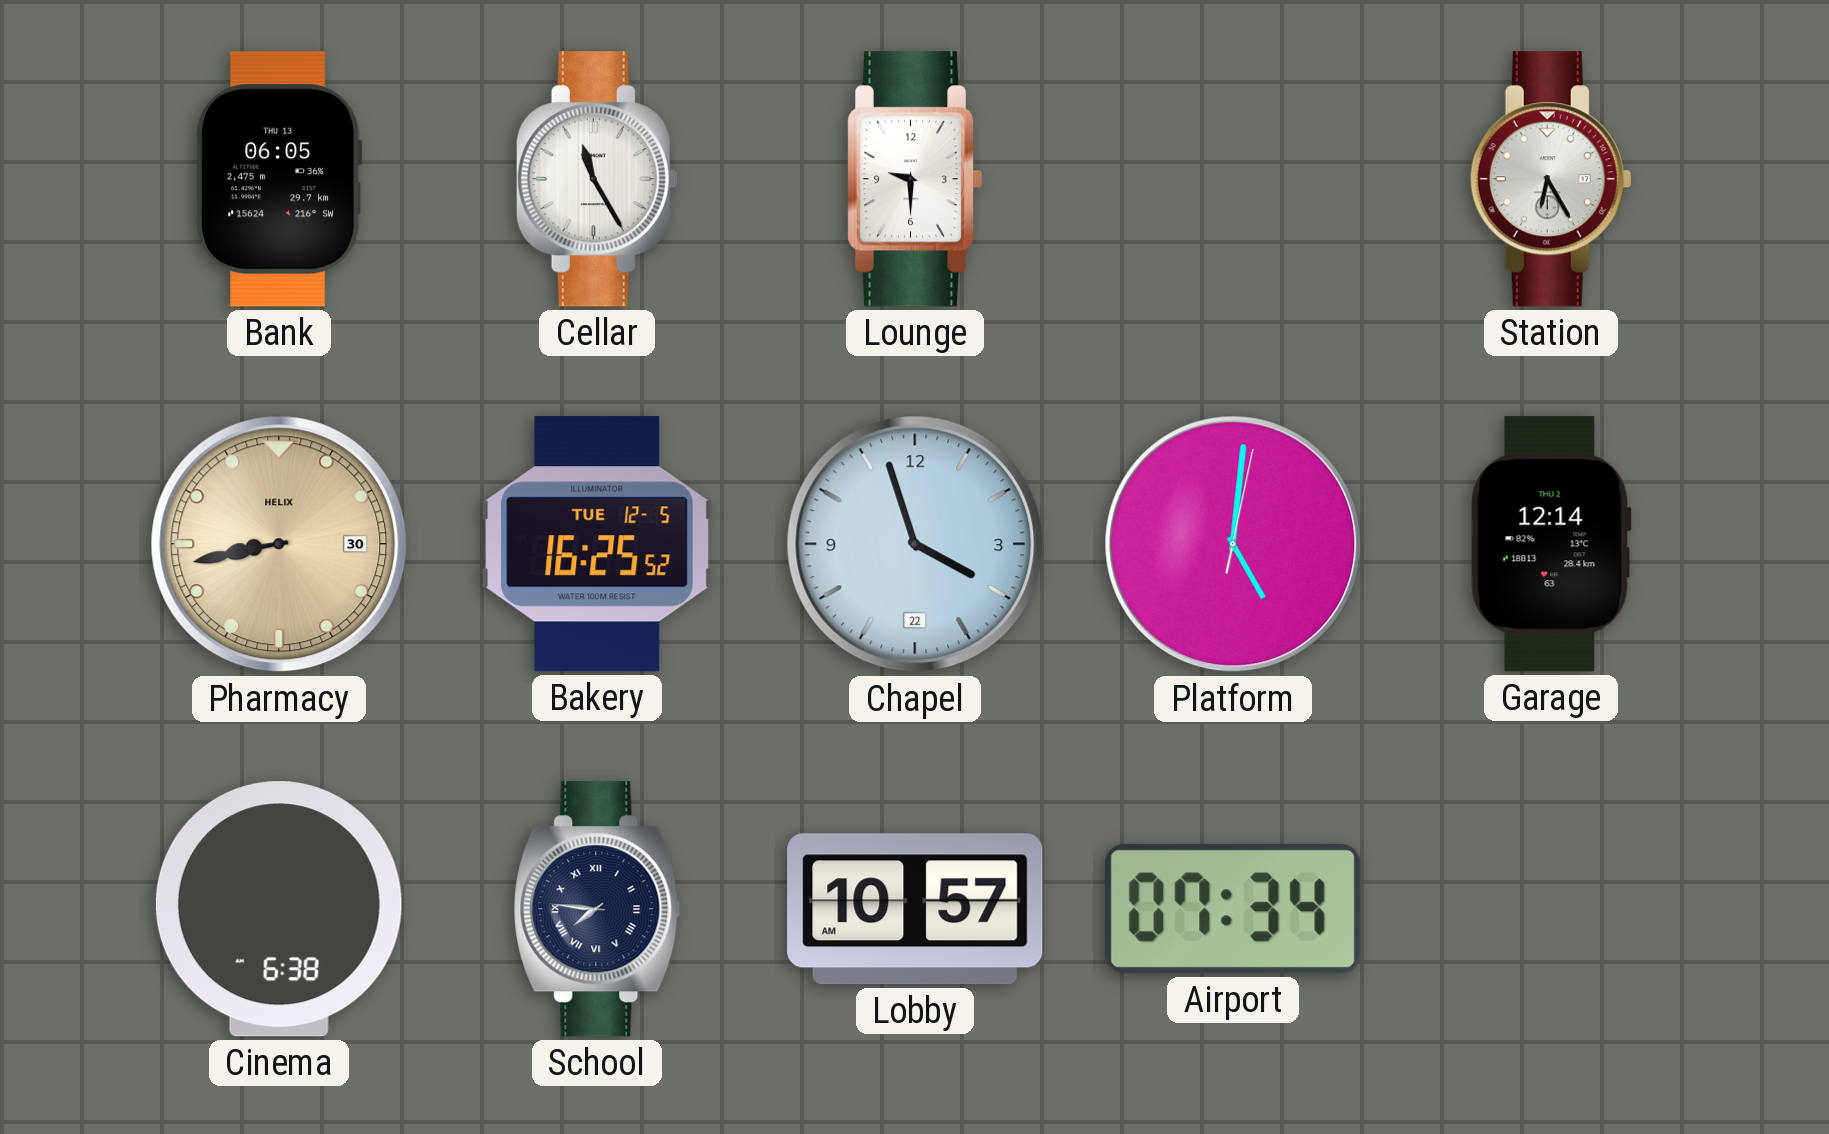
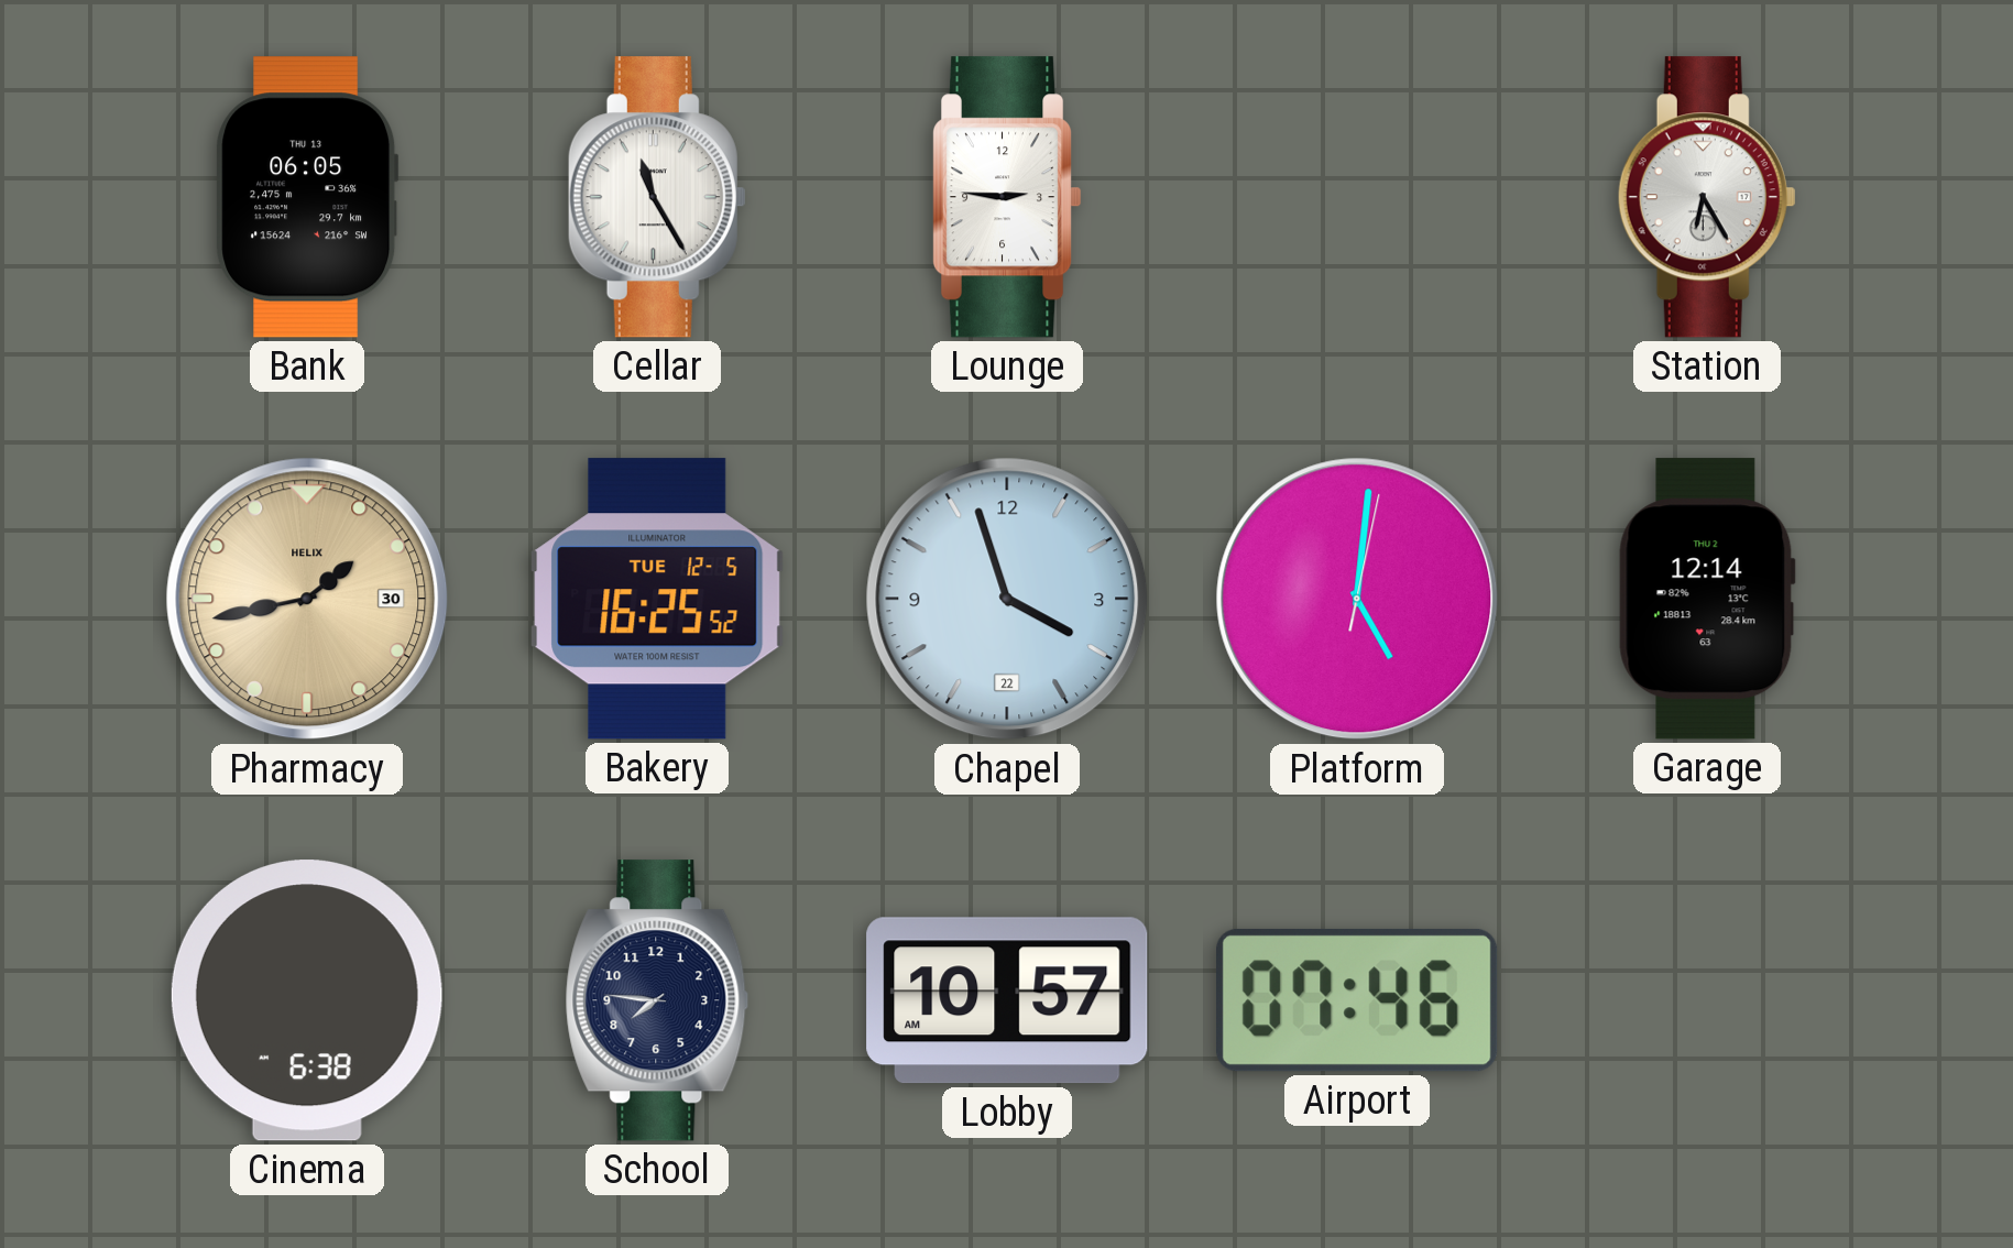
Lounge: 9:30 -> 2:46 (1007, 197)
Pharmacy: 8:43 -> 1:43 (307, 599)
School numerals: Roman -> Arabic (657, 1000)
Airport: 07:34 -> 07:46 (1358, 1000)
